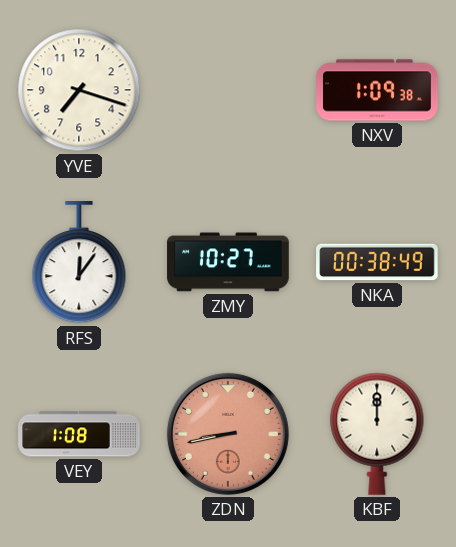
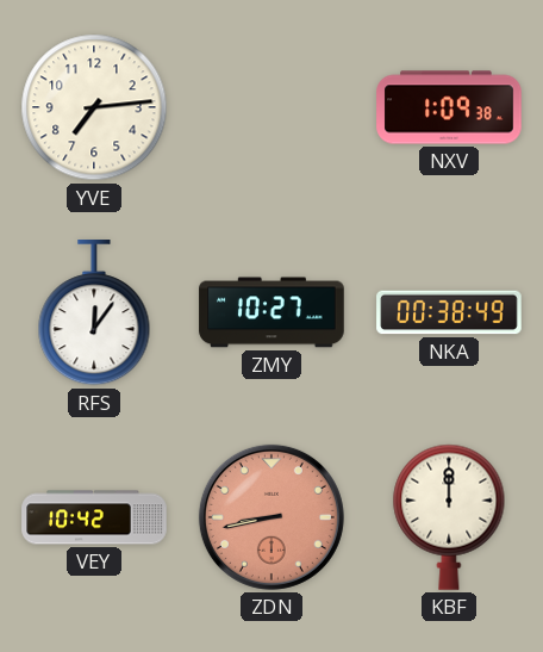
YVE: 7:18 -> 7:14 (94, 107)
VEY: 1:08 -> 10:42 (94, 517)
